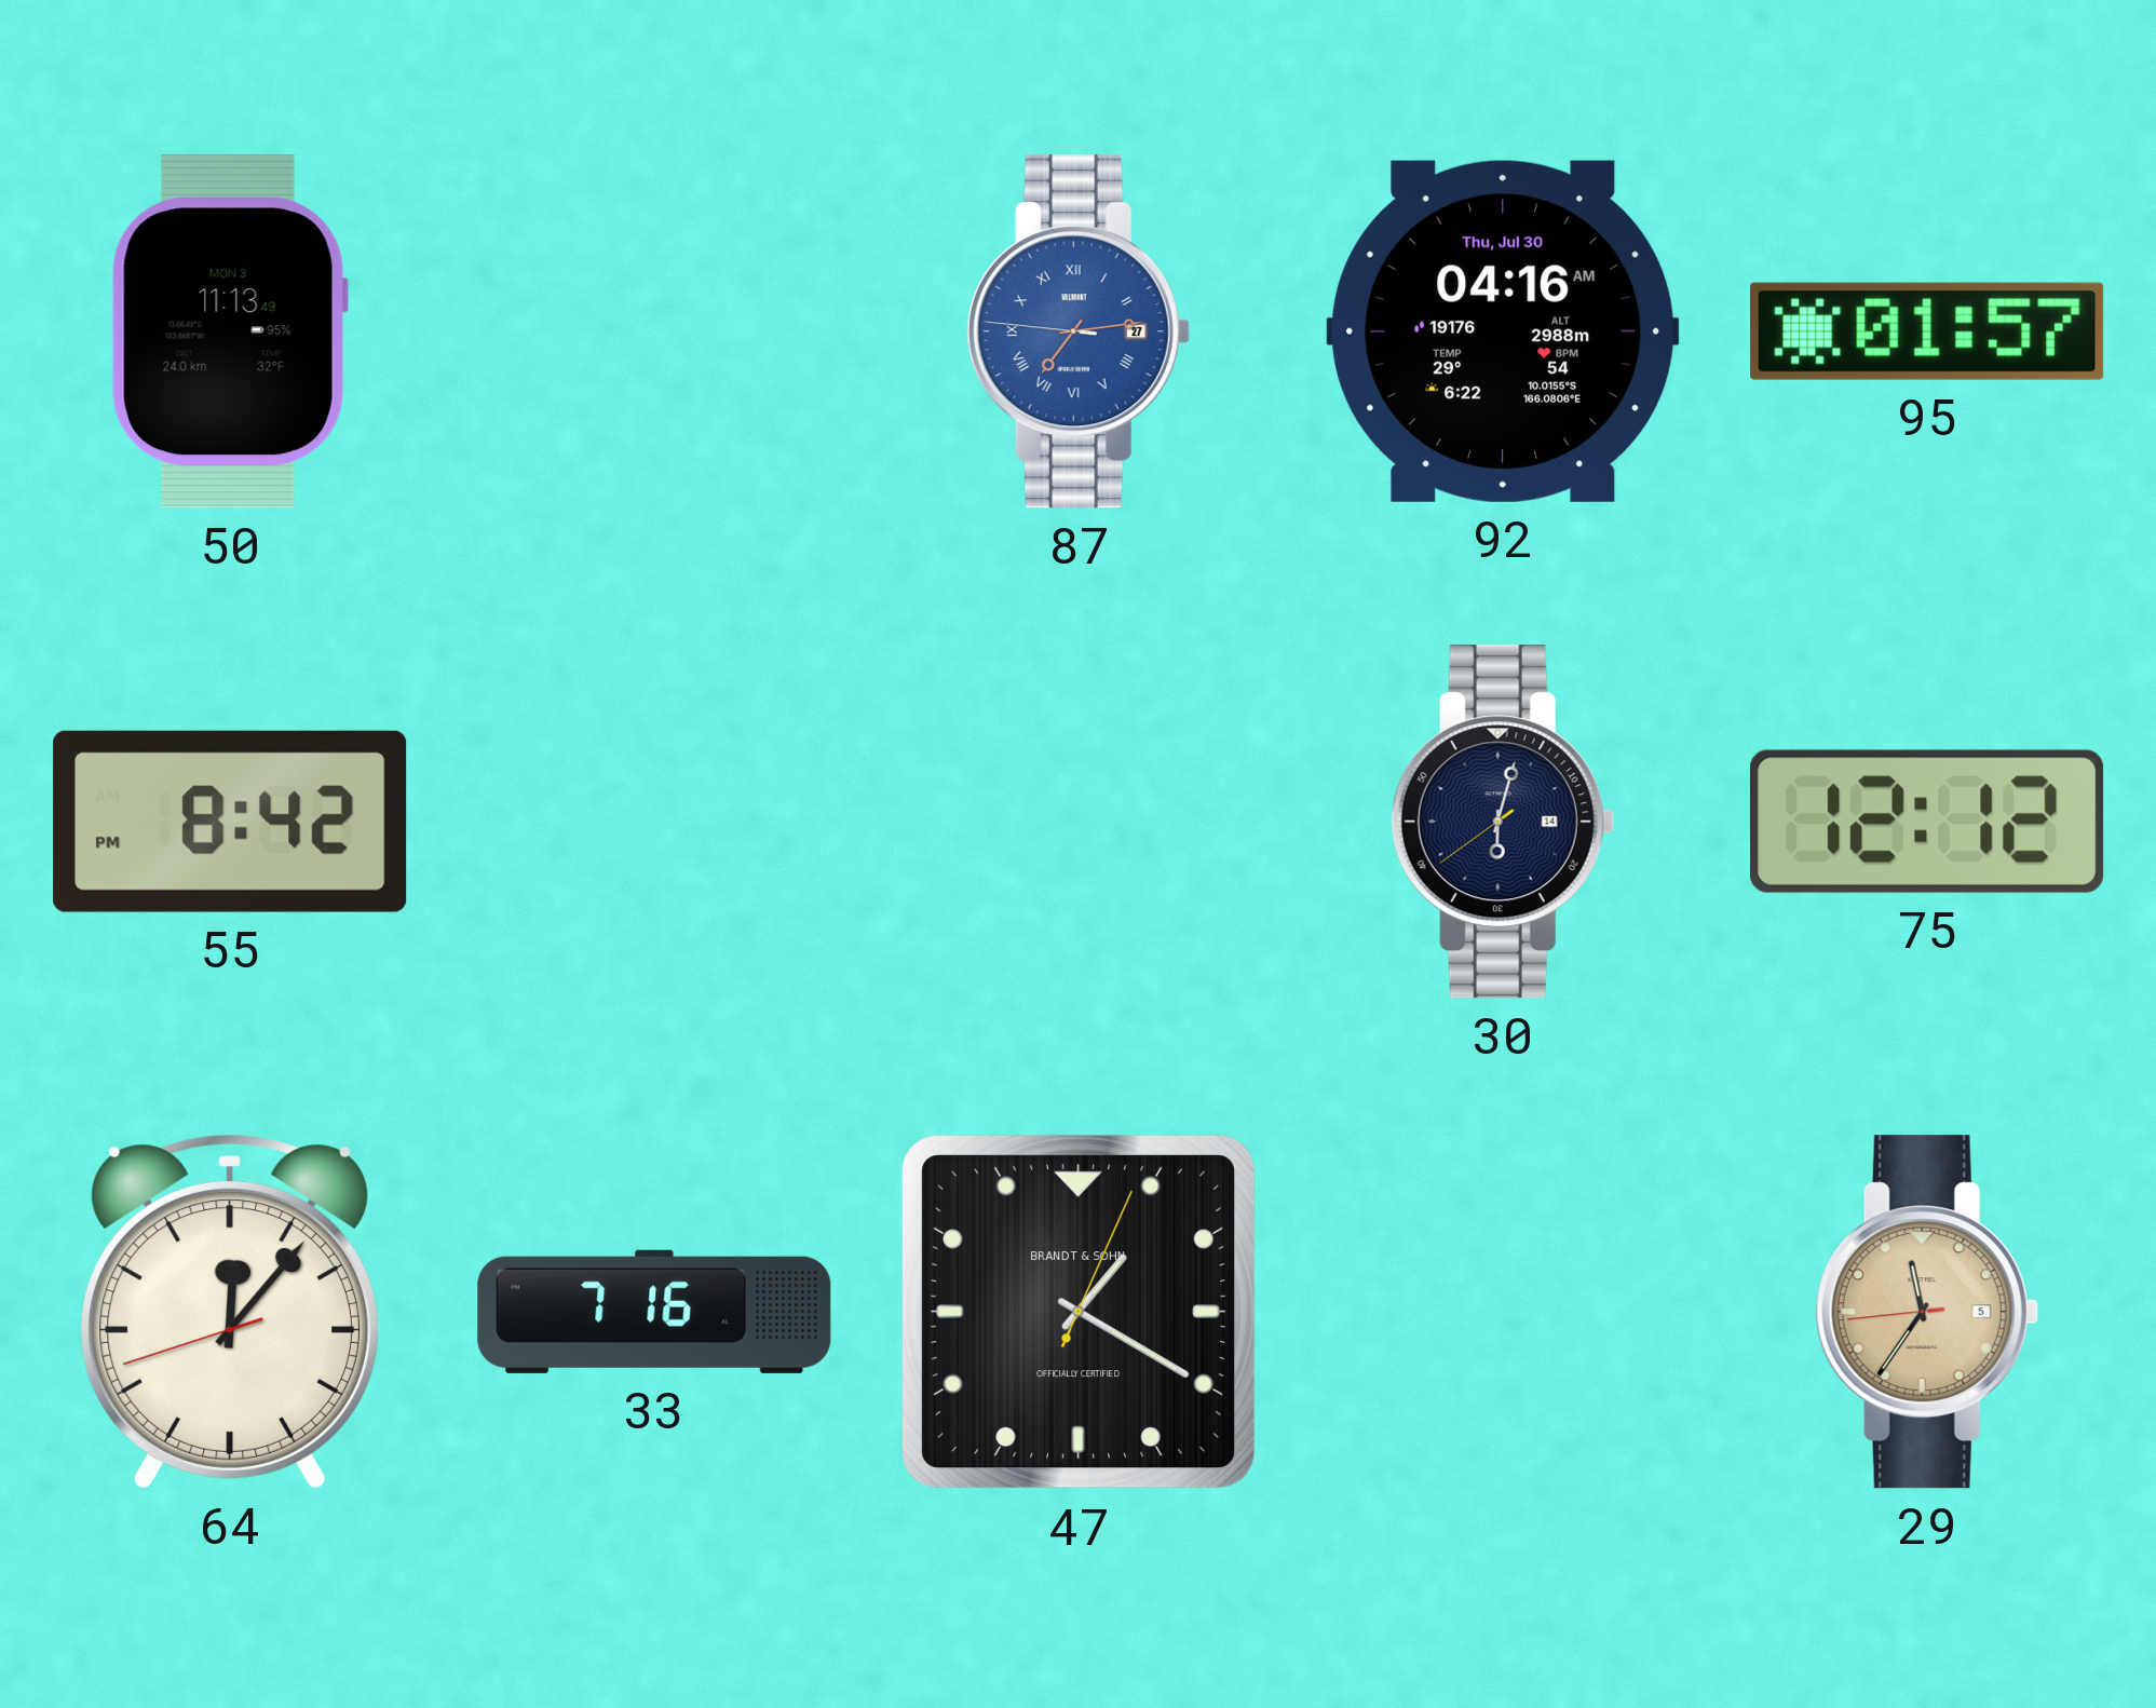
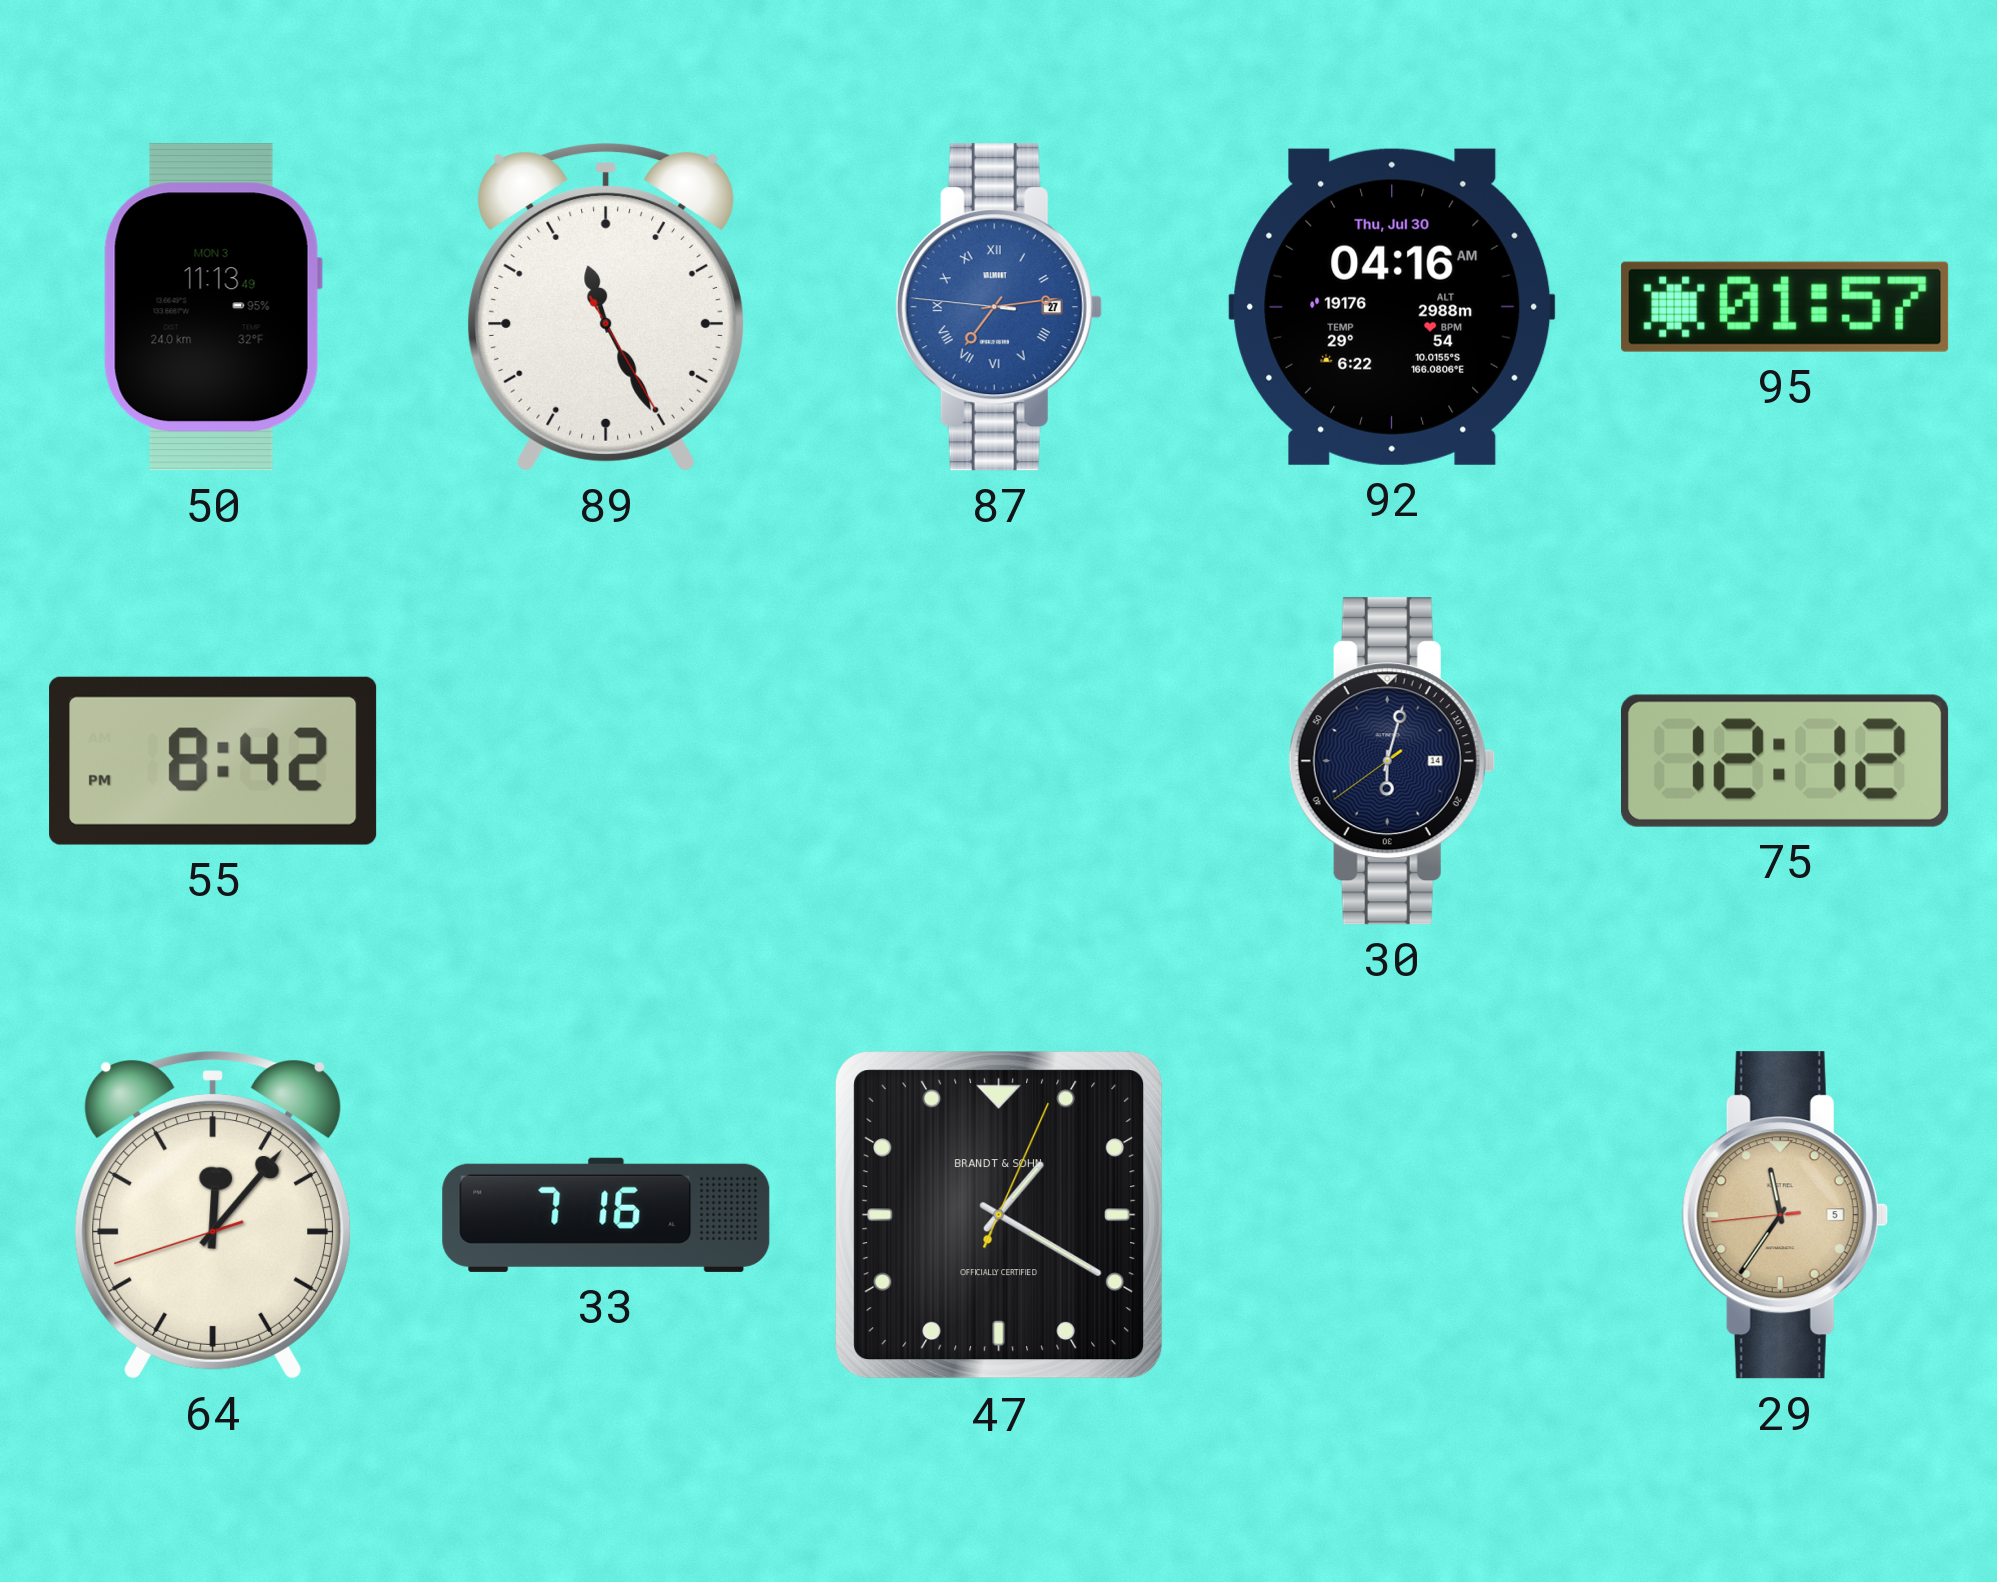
89: none -> 11:25 (606, 307)
